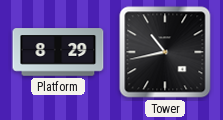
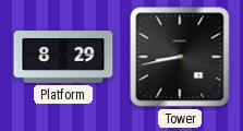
Tower: 10:43 -> 8:43 (180, 57)
